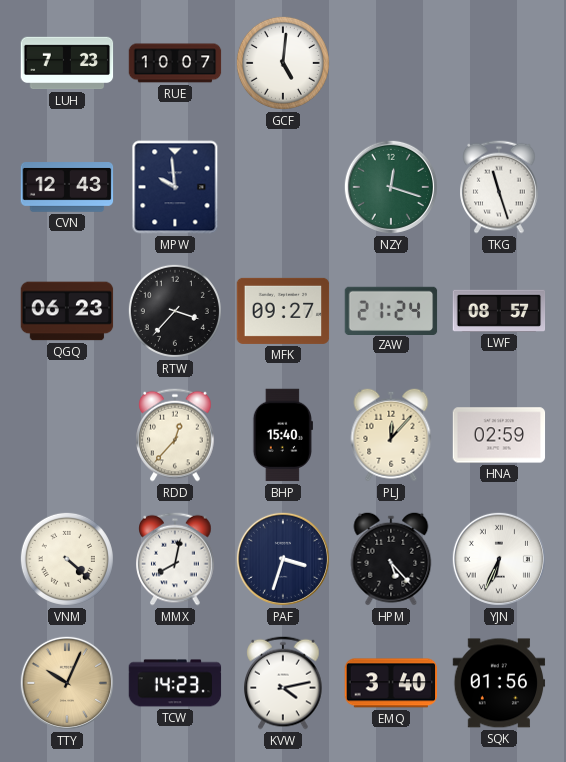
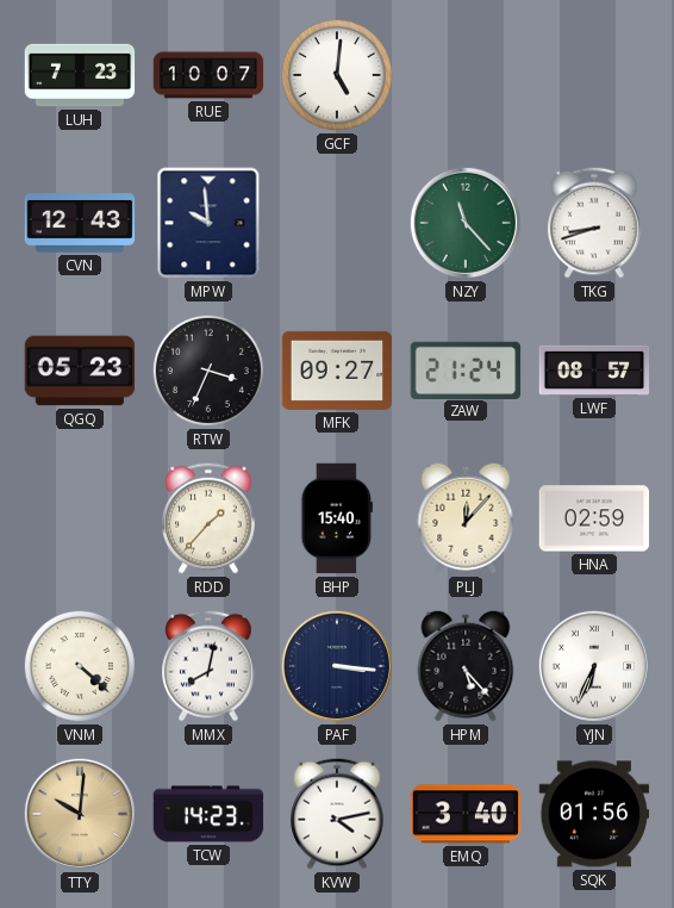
NZY: 12:18 -> 11:23 (466, 223)
TKG: 11:27 -> 8:42 (594, 223)
QGQ: 06:23 -> 05:23 (80, 371)
RTW: 3:37 -> 3:34 (208, 371)
RDD: 12:37 -> 1:37 (208, 518)
PAF: 3:33 -> 3:16 (337, 666)
TTY: 10:04 -> 10:01 (80, 814)
